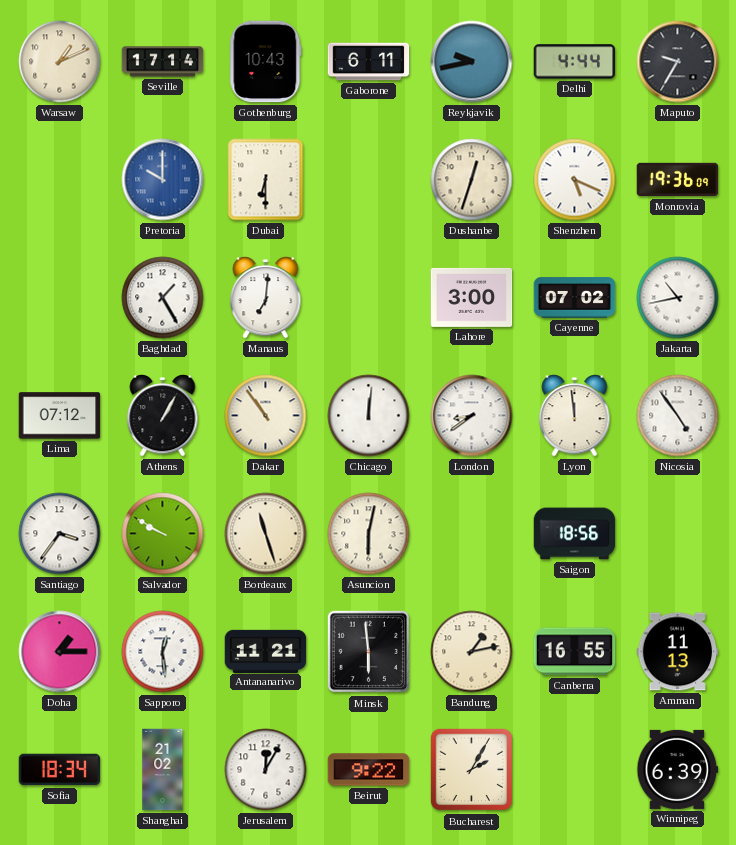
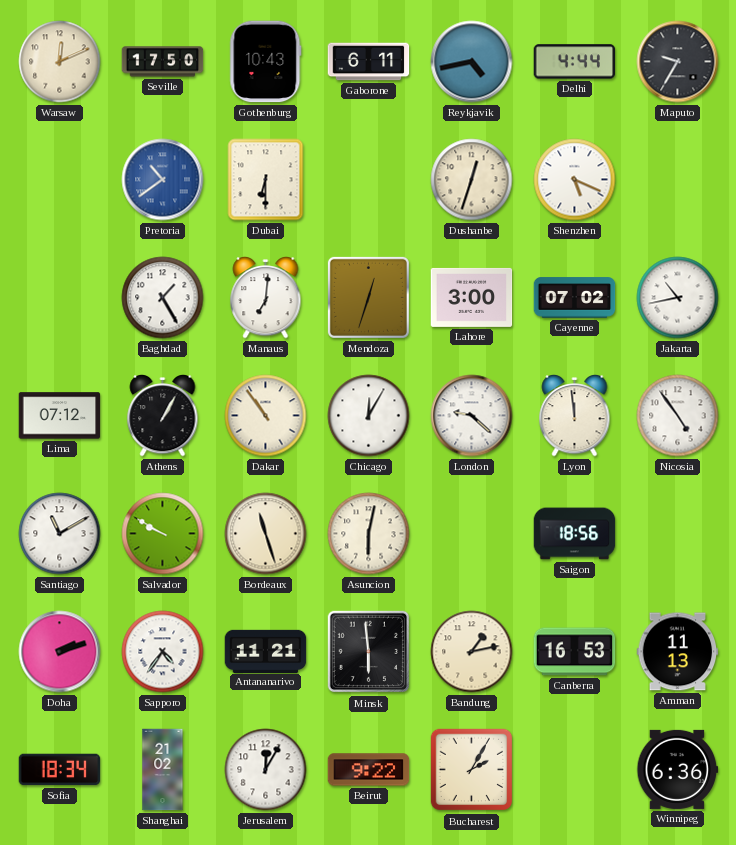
Warsaw: 1:11 -> 12:11 (60, 62)
Seville: 17:14 -> 17:50 (163, 62)
Reykjavik: 9:43 -> 4:43 (472, 62)
Pretoria: 10:00 -> 10:39 (163, 180)
Monrovia: 19:36 -> none (678, 180)
Mendoza: none -> 12:33 (368, 297)
Chicago: 12:01 -> 12:05 (369, 416)
London: 8:39 -> 9:22 (472, 416)
Santiago: 3:36 -> 11:10 (60, 534)
Doha: 1:15 -> 2:12 (60, 652)
Sapporo: 12:29 -> 4:36 (163, 652)
Canberra: 16:55 -> 16:53 (575, 652)
Winnipeg: 6:39 -> 6:36 (678, 769)
